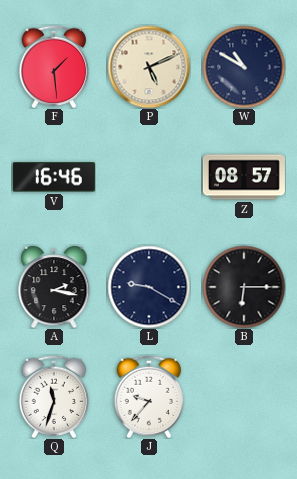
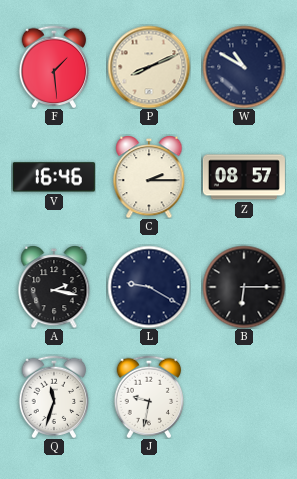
P: 5:11 -> 8:11 (149, 67)
C: none -> 2:15 (149, 177)
J: 9:37 -> 9:32 (149, 397)
